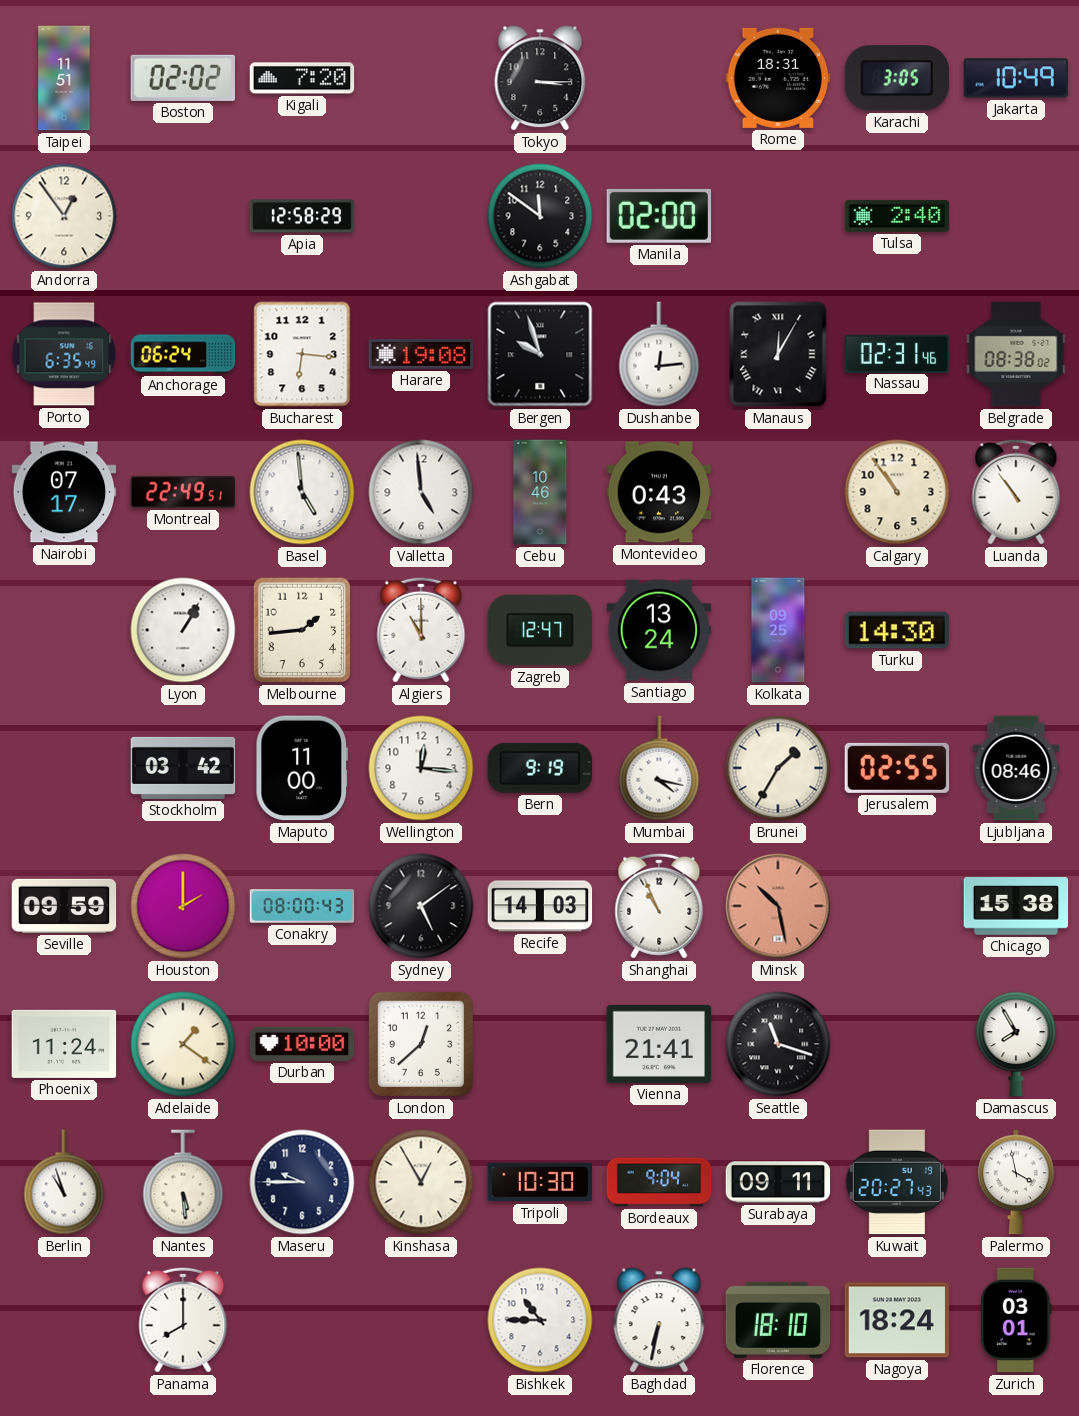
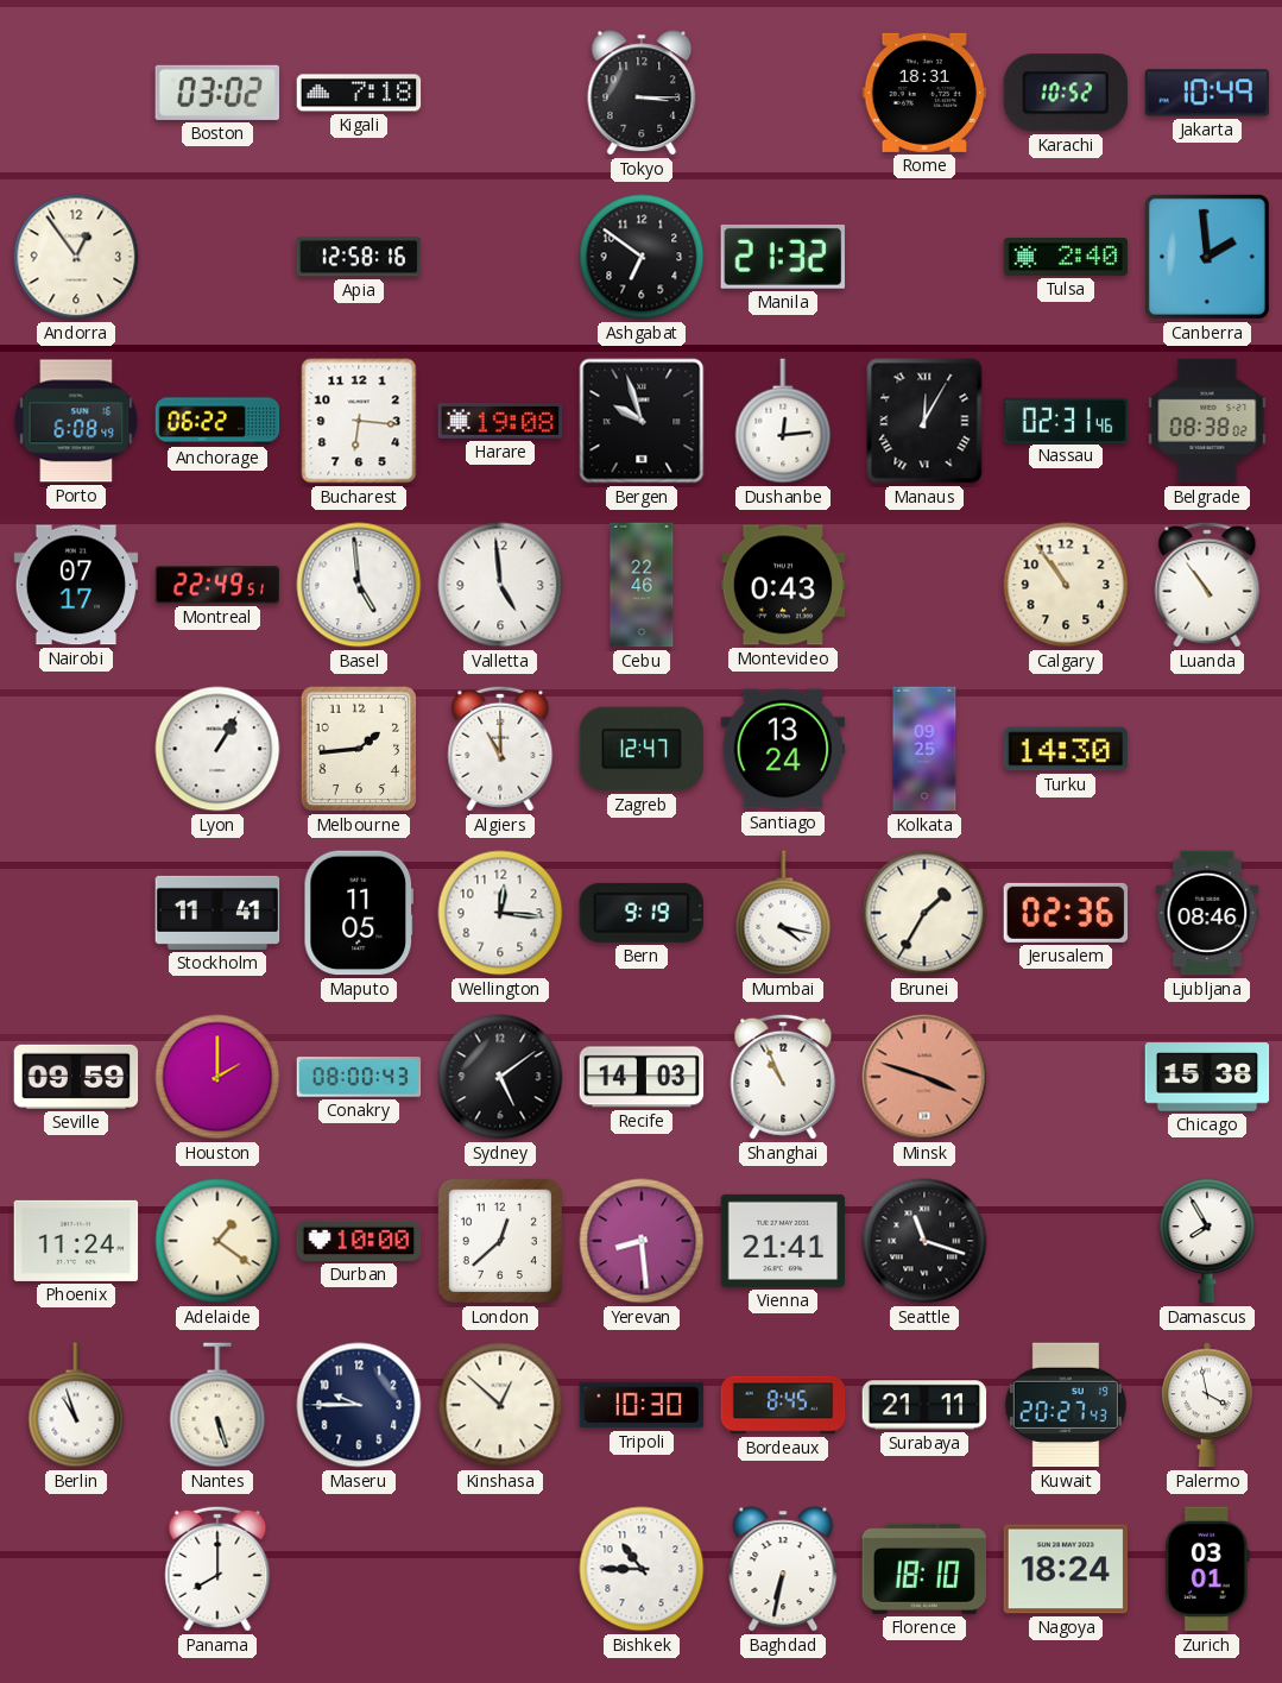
Taipei: 11:51 -> none (64, 78)
Boston: 02:02 -> 03:02 (217, 93)
Kigali: 7:20 -> 7:18 (359, 93)
Karachi: 3:05 -> 10:52 (1065, 93)
Apia: 12:58:29 -> 12:58:16 (359, 257)
Ashgabat: 11:51 -> 6:51 (642, 257)
Manila: 02:00 -> 21:32 (783, 257)
Canberra: none -> 1:59 (1207, 257)
Porto: 6:35 -> 6:08 (76, 421)
Anchorage: 06:24 -> 06:22 (217, 421)
Cebu: 10:46 -> 22:46 (642, 585)
Stockholm: 03:42 -> 11:41 (217, 913)
Maputo: 11:00 -> 11:05 (358, 913)
Jerusalem: 02:55 -> 02:36 (1066, 913)
Minsk: 10:28 -> 3:48 (924, 1077)
Yerevan: none -> 8:29 (642, 1241)
Nantes: 5:29 -> 5:27 (217, 1405)
Kinshasa: 12:55 -> 12:52 (500, 1405)
Bordeaux: 9:04 -> 8:45 (783, 1405)
Surabaya: 09:11 -> 21:11 (924, 1405)
